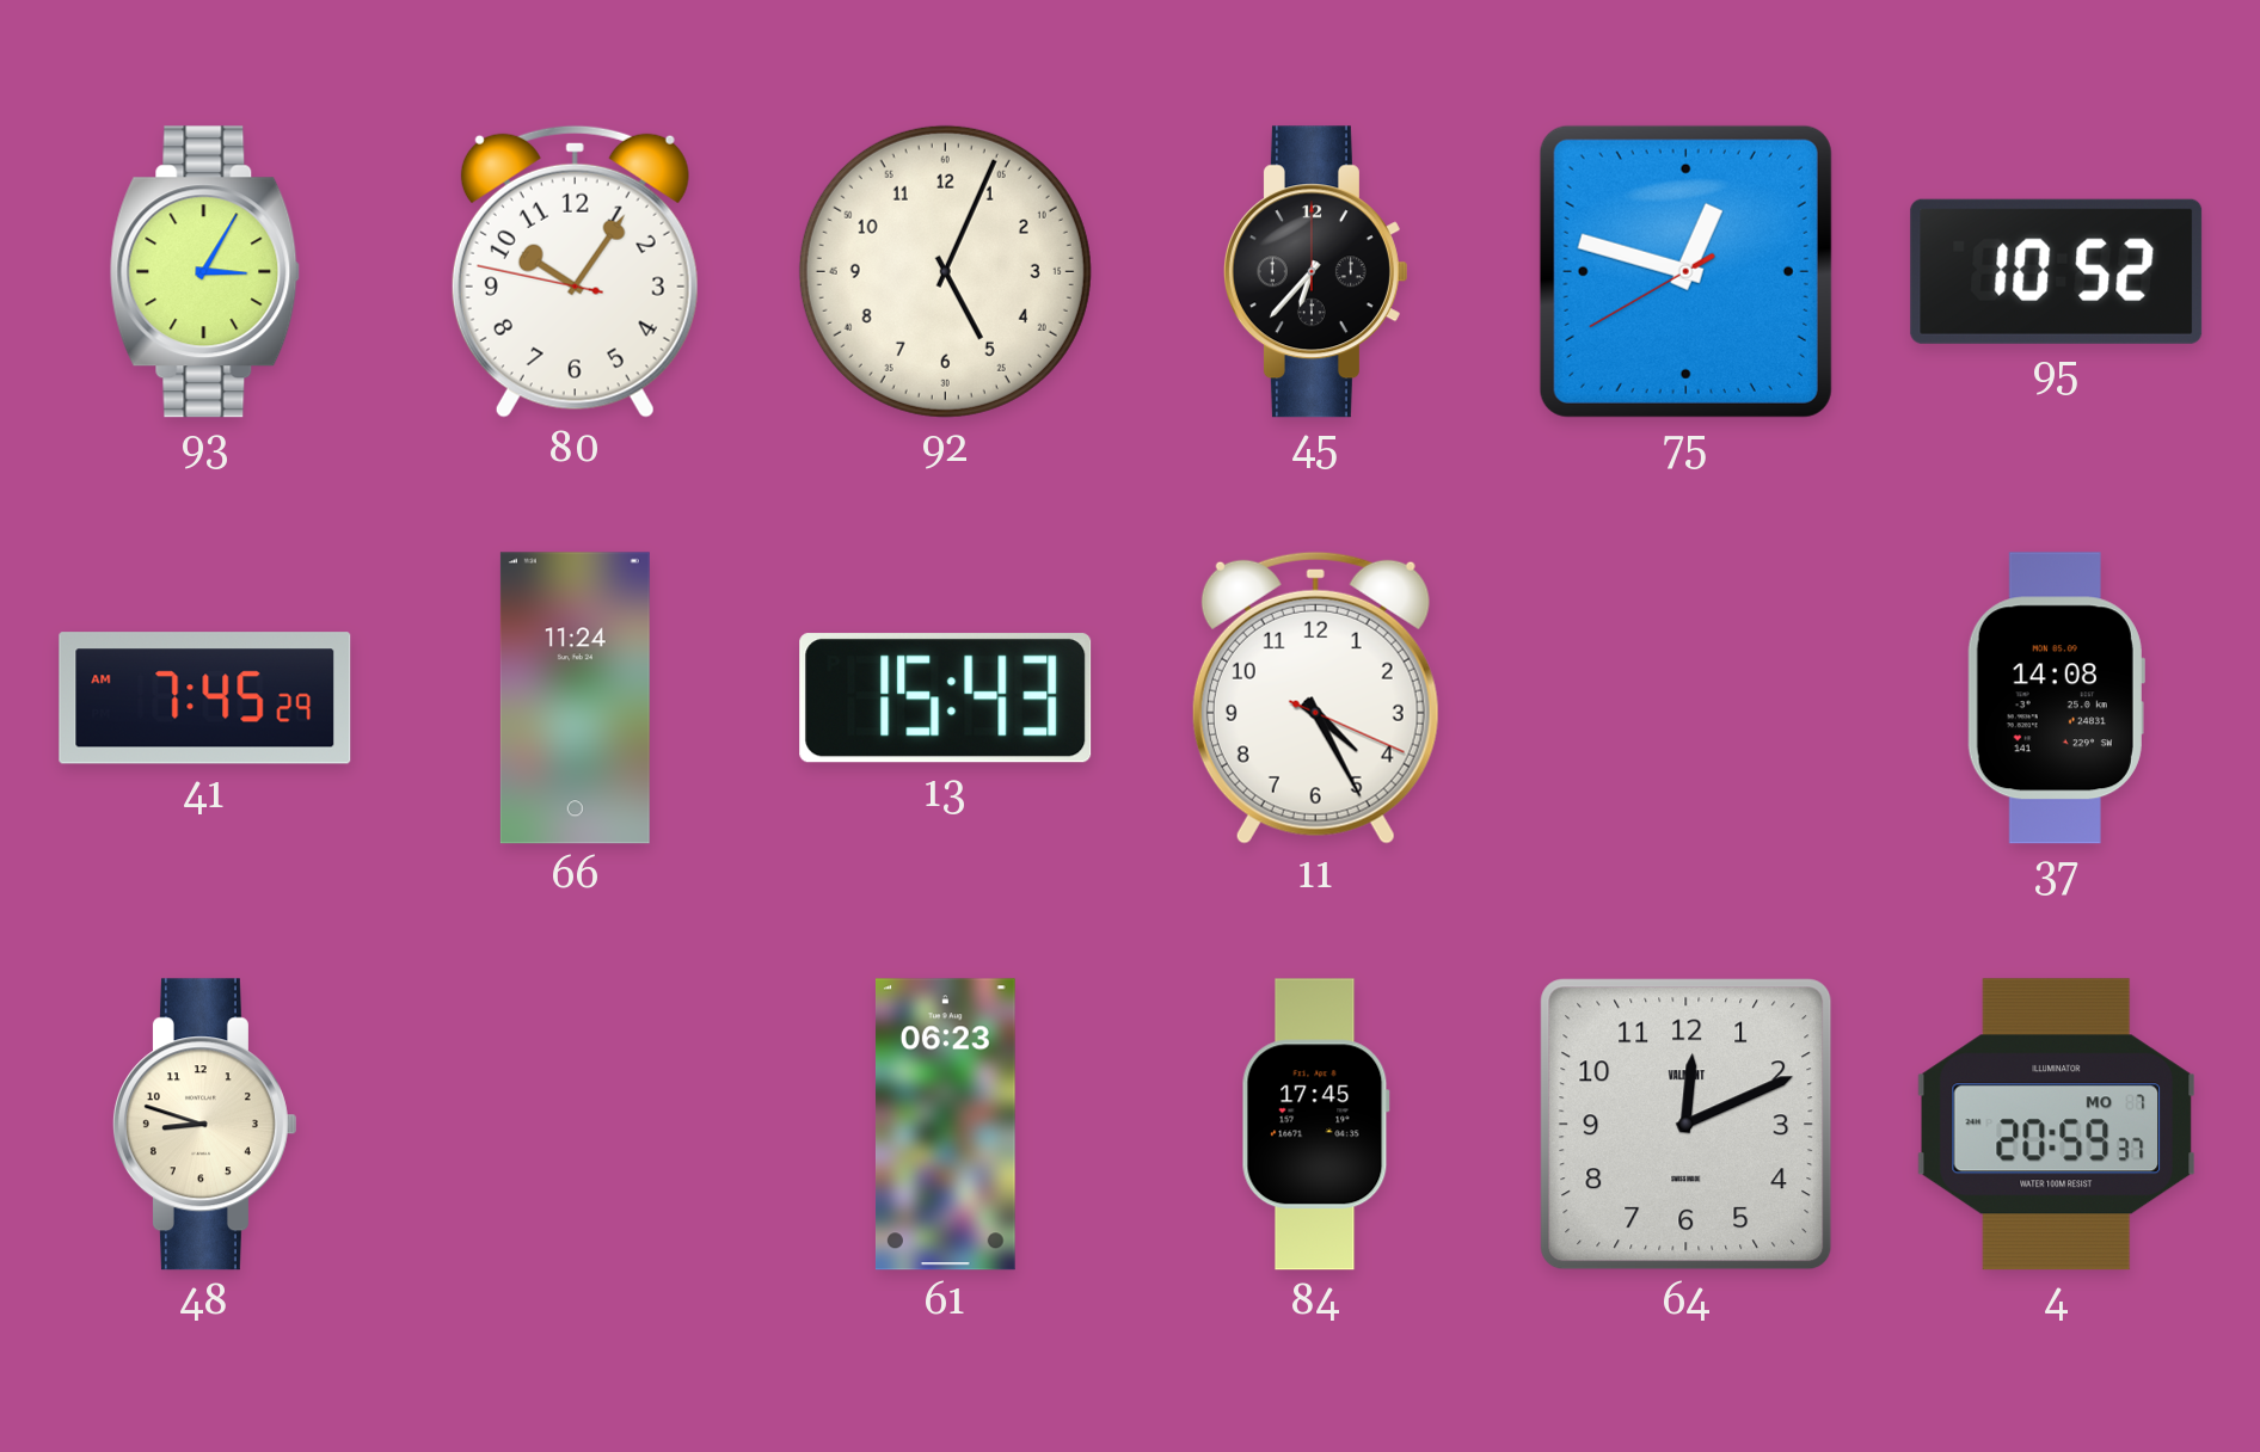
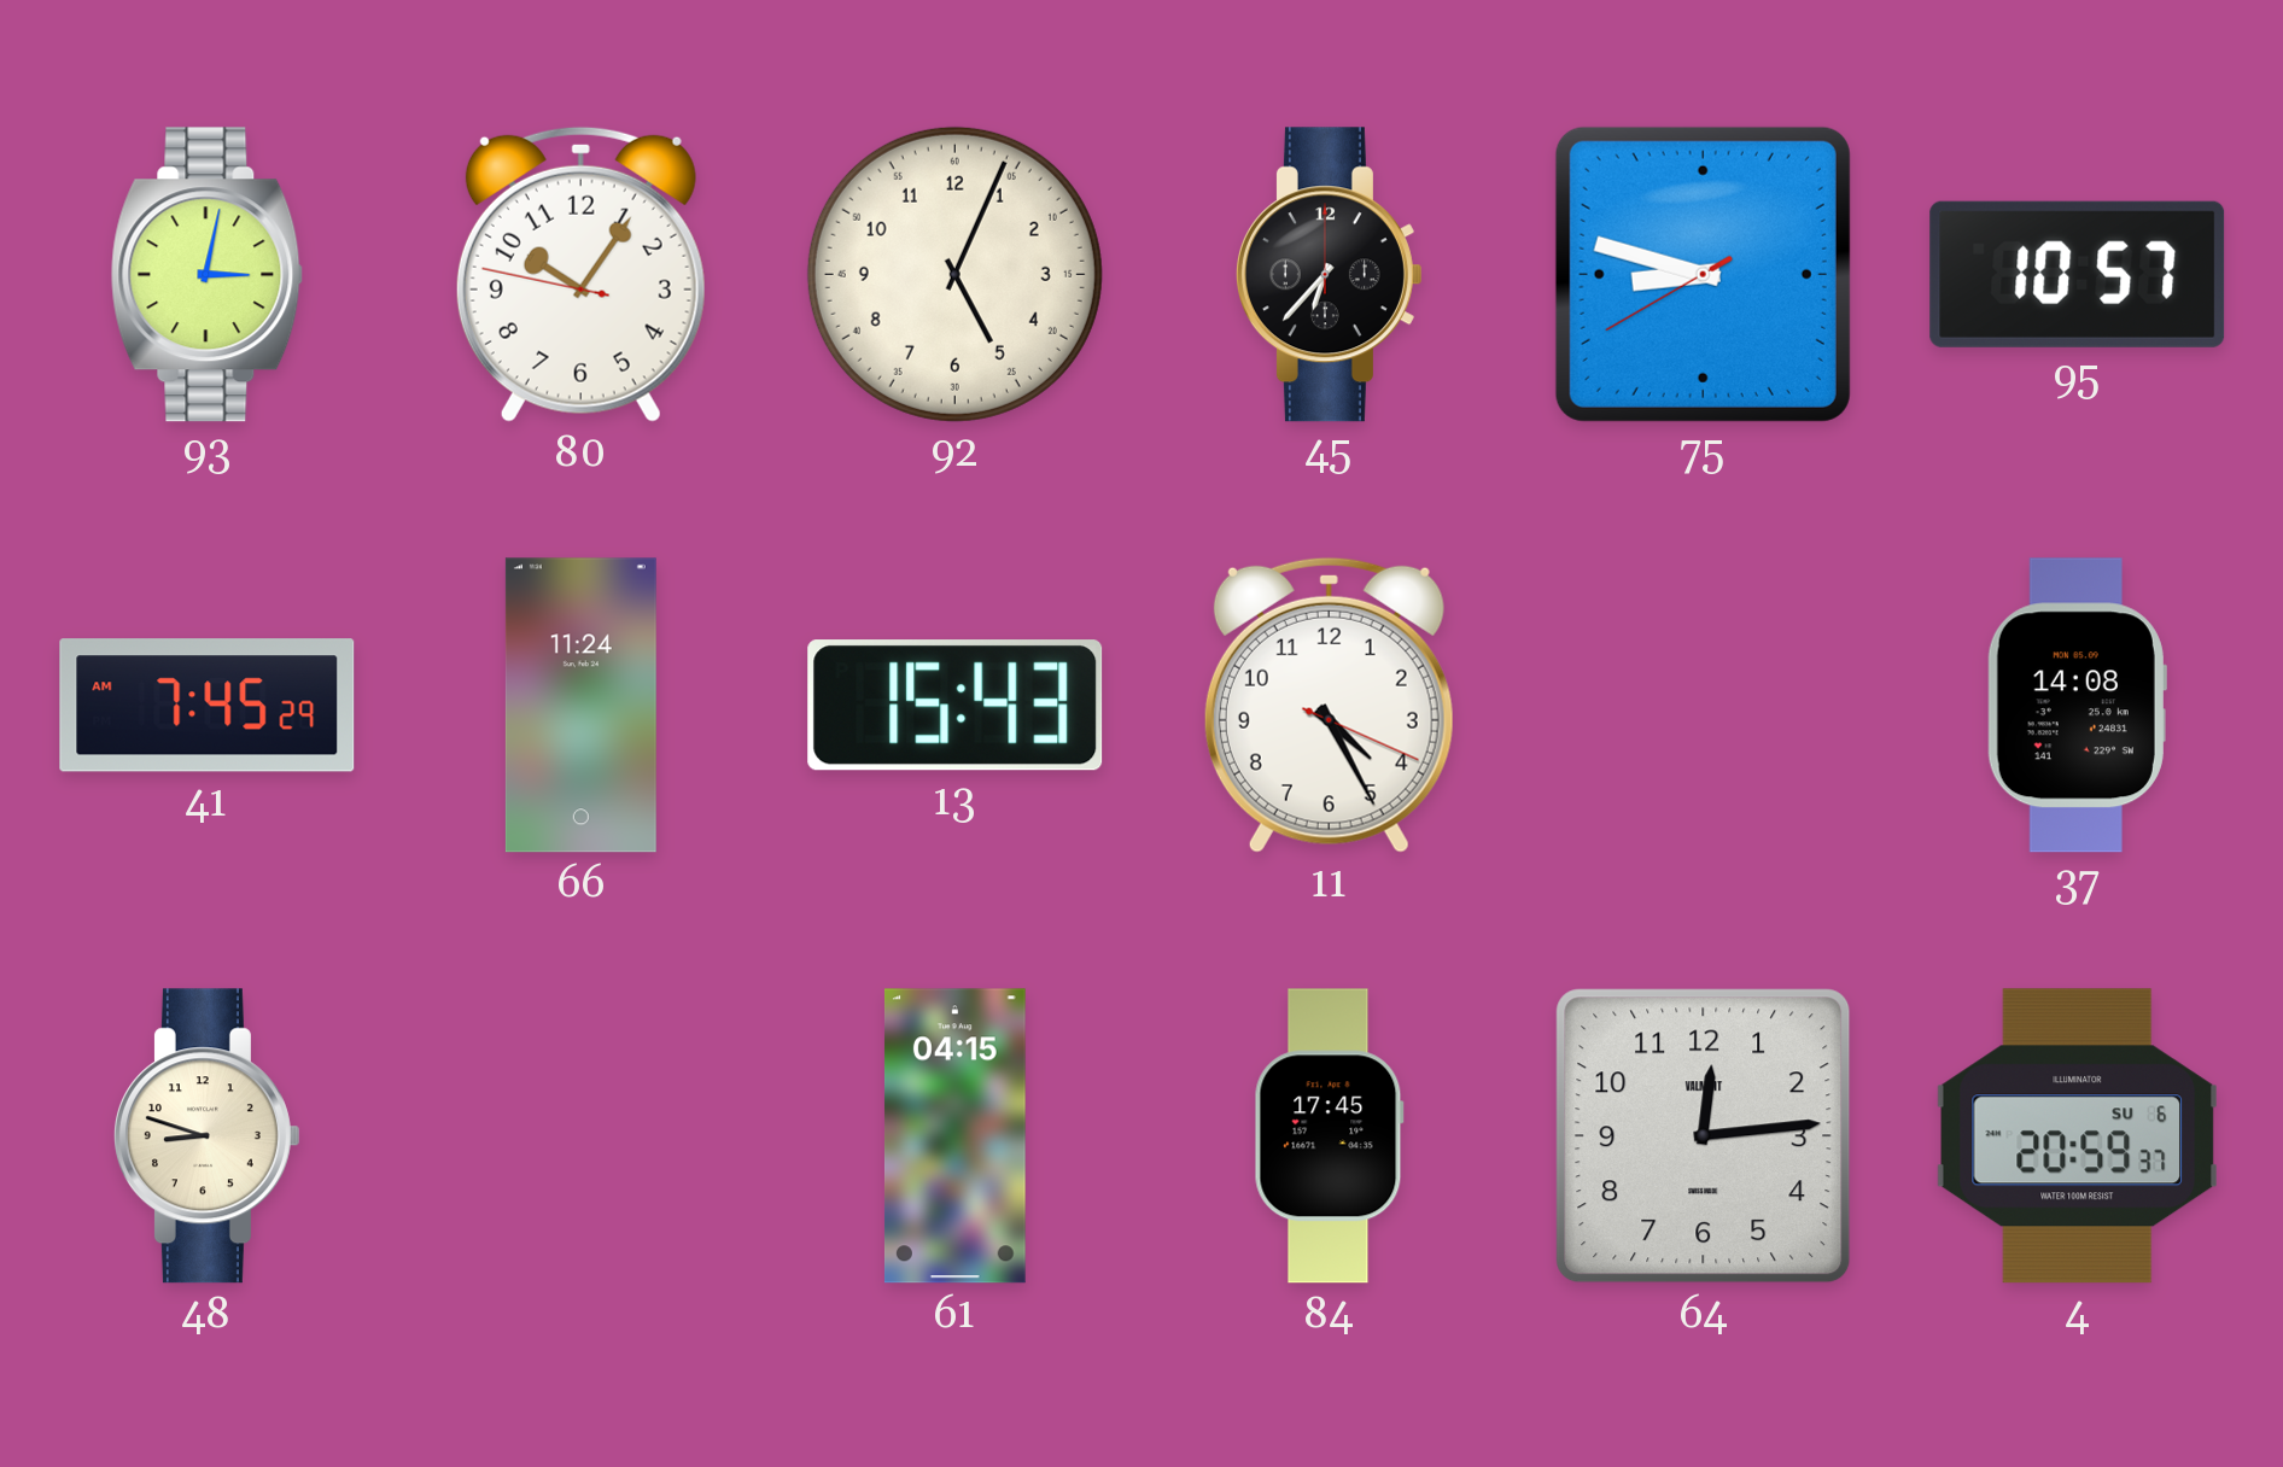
93: 3:05 -> 3:02 (208, 275)
75: 12:47 -> 8:47 (1703, 274)
95: 10:52 -> 10:57 (2078, 274)
61: 06:23 -> 04:15 (954, 1136)
64: 12:11 -> 12:14 (1704, 1136)
4 date: MO 7 -> SU 6 (2077, 1136)
